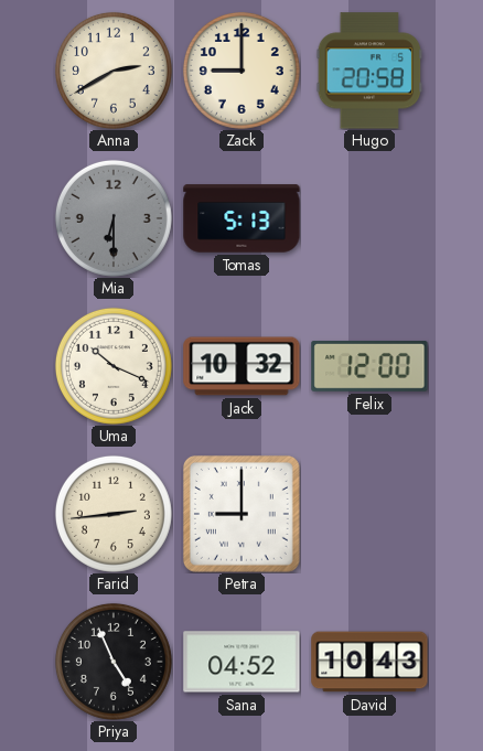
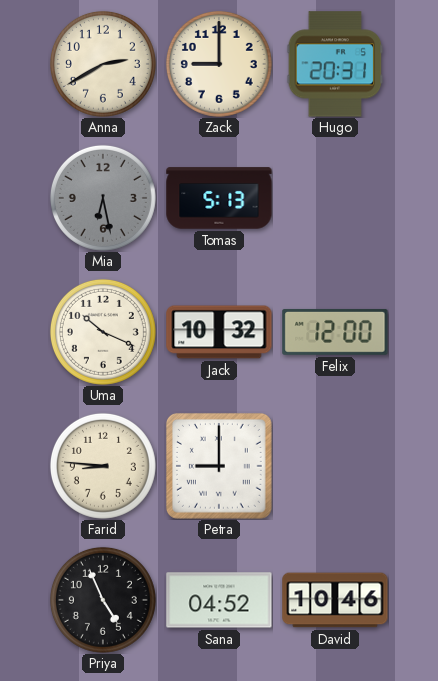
Hugo: 20:58 -> 20:31 (335, 64)
Mia: 6:30 -> 6:28 (103, 198)
Farid: 2:44 -> 8:46 (103, 466)
David: 10:43 -> 10:46 (335, 600)
